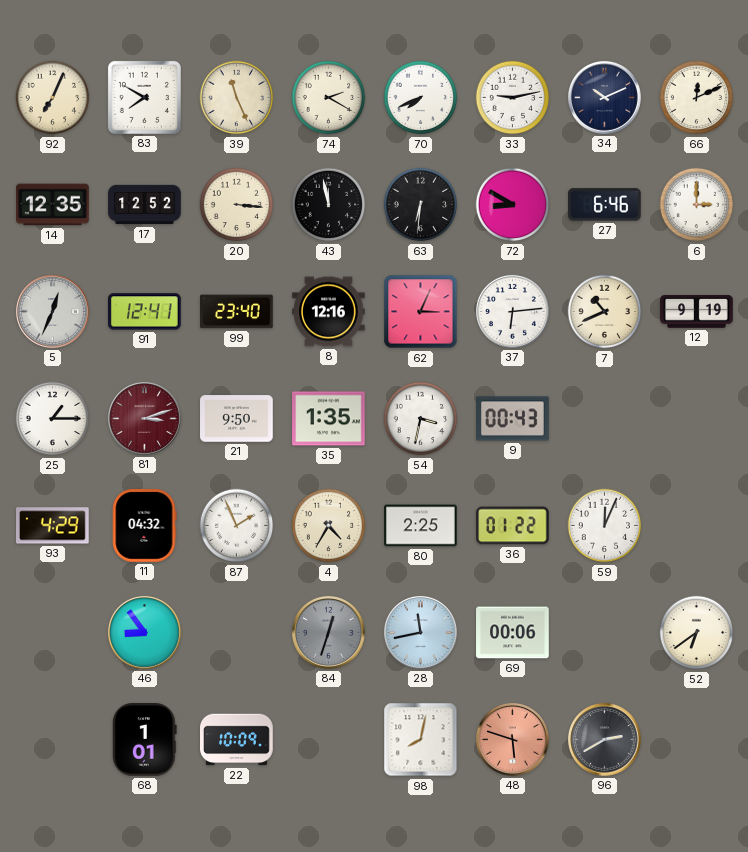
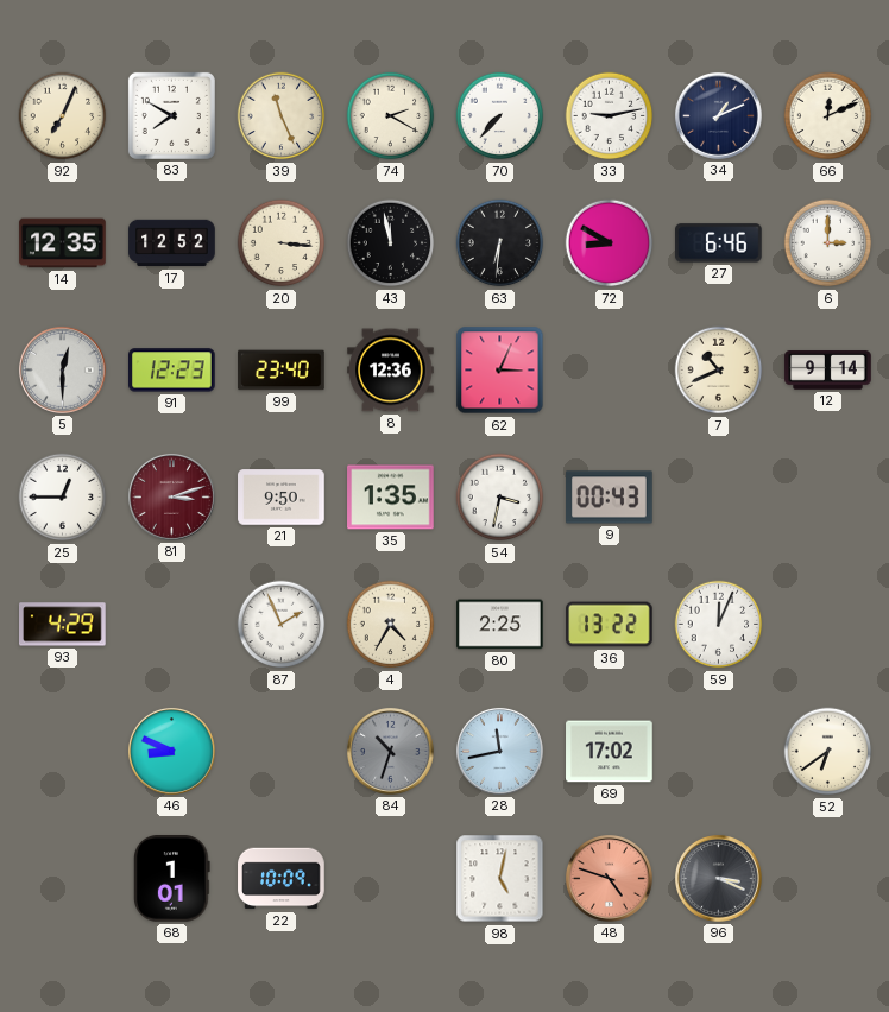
70: 7:41 -> 7:37 (500, 116)
34: 10:11 -> 1:11 (718, 115)
5: 12:34 -> 12:30 (62, 369)
91: 12:41 -> 12:23 (172, 371)
8: 12:16 -> 12:36 (391, 371)
37: 6:14 -> none (512, 311)
12: 9:19 -> 9:14 (828, 371)
25: 1:15 -> 12:45 (63, 498)
11: 04:32 -> none (145, 526)
36: 01:22 -> 13:22 (610, 625)
46: 8:54 -> 8:49 (171, 751)
84: 12:33 -> 10:33 (390, 751)
69: 00:06 -> 17:02 (610, 752)
98: 8:02 -> 5:02 (500, 879)
48: 5:48 -> 4:48 (609, 878)
96: 2:40 -> 3:19 (718, 878)
